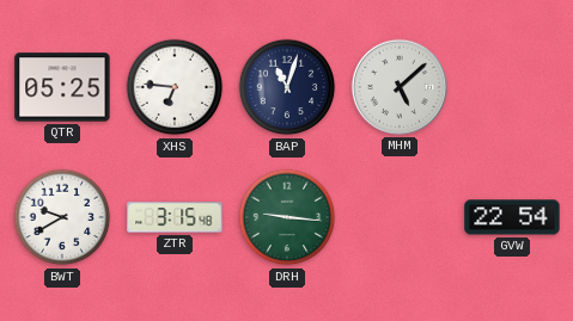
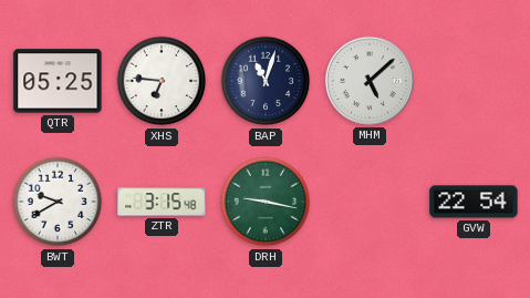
DRH: 9:16 -> 9:17 (266, 202)
